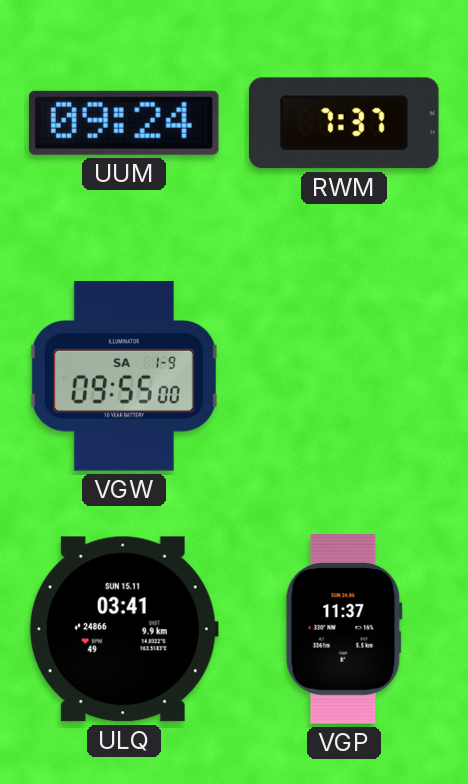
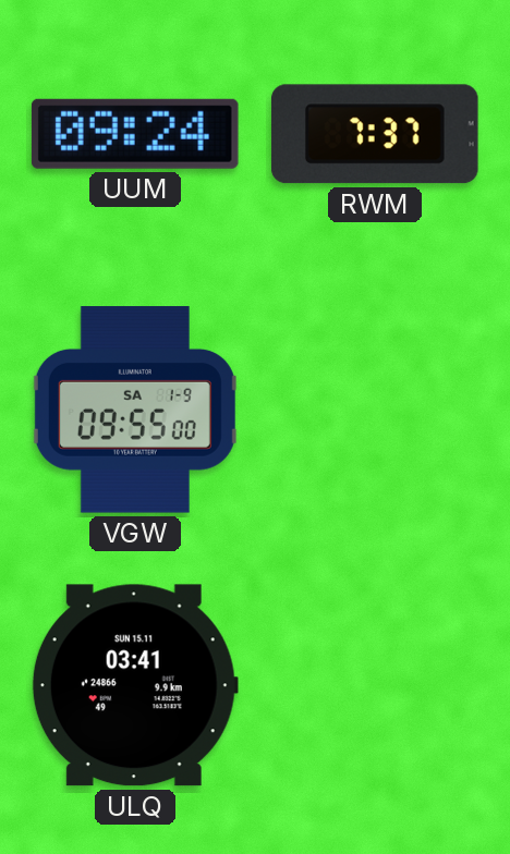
VGP: 11:37 -> none (344, 629)
